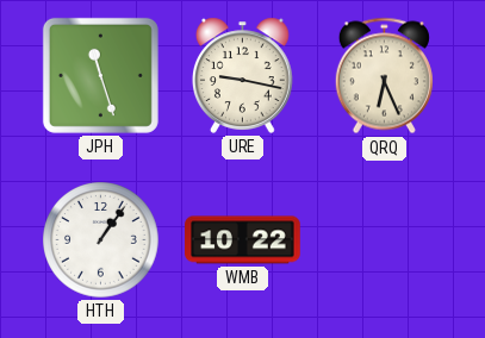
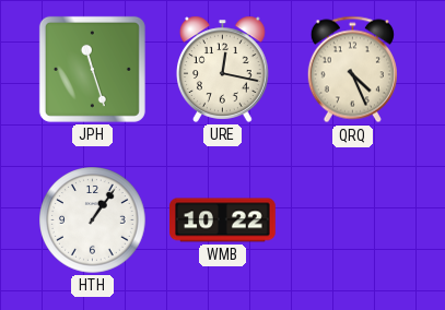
URE: 9:17 -> 12:17 (223, 69)
QRQ: 6:26 -> 4:26 (352, 70)
